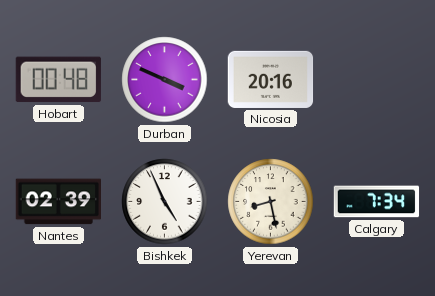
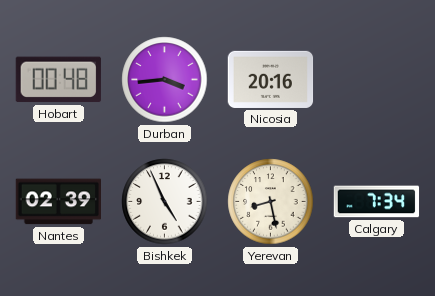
Durban: 3:49 -> 3:44 (165, 80)
